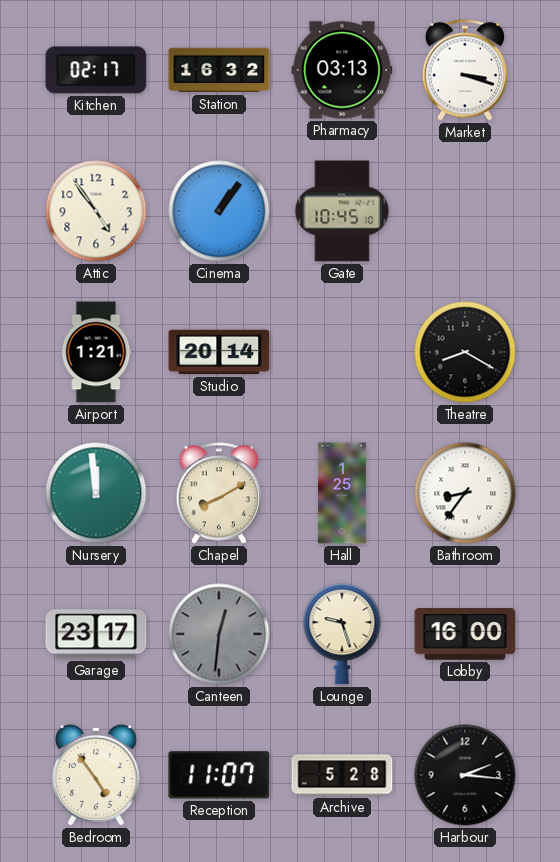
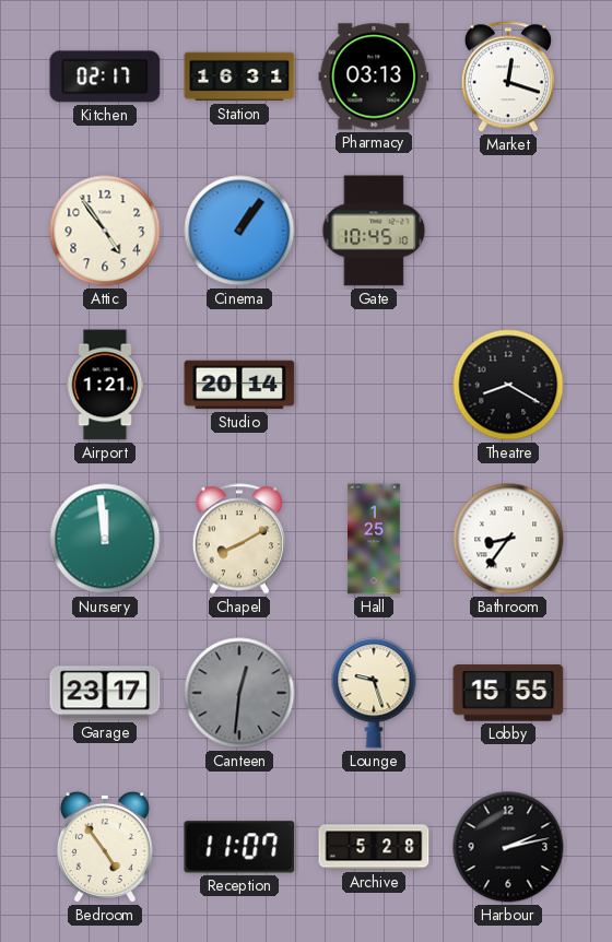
Station: 16:32 -> 16:31 (239, 76)
Market: 3:18 -> 12:18 (508, 76)
Lobby: 16:00 -> 15:55 (508, 693)
Harbour: 2:16 -> 2:13 (508, 847)
